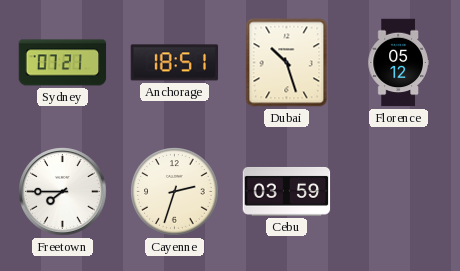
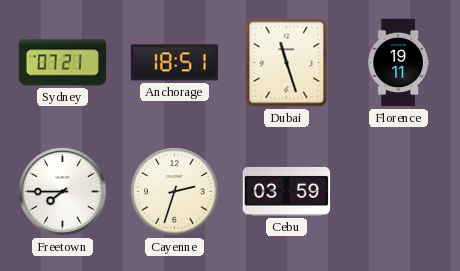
Dubai: 10:27 -> 11:27 (287, 63)
Florence: 05:12 -> 19:11 (398, 63)
